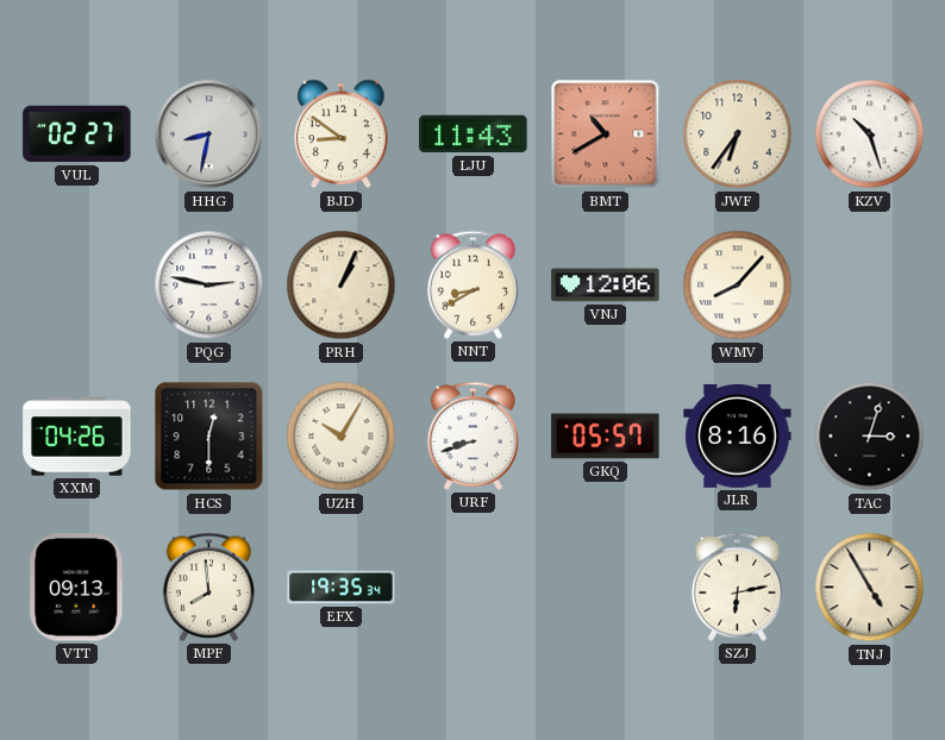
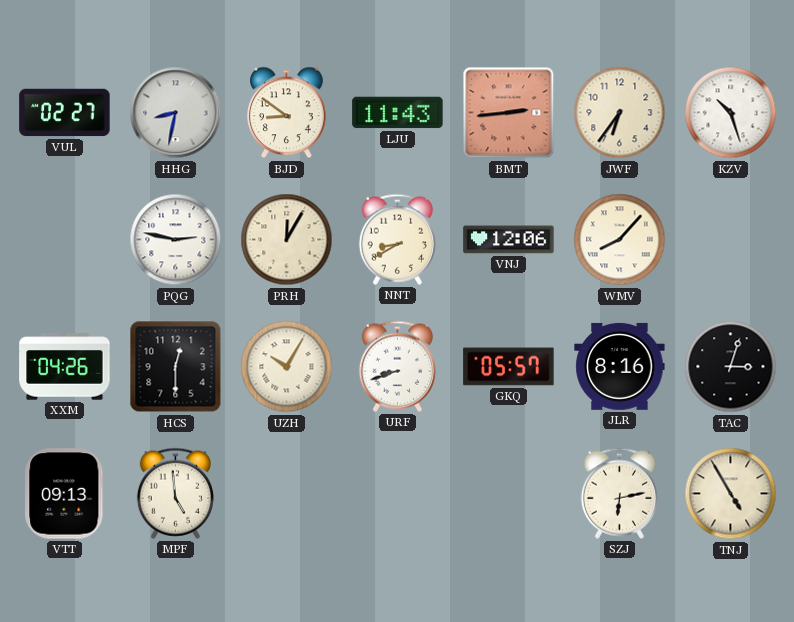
BMT: 10:40 -> 2:44 (509, 113)
PRH: 1:04 -> 12:05 (287, 240)
MPF: 7:59 -> 4:59 (175, 493)
EFX: 19:35 -> none (342, 588)
